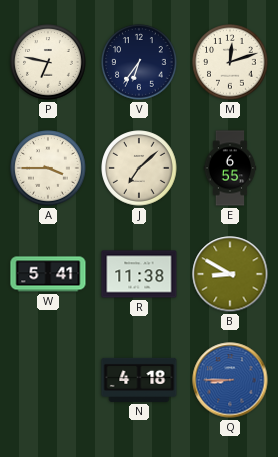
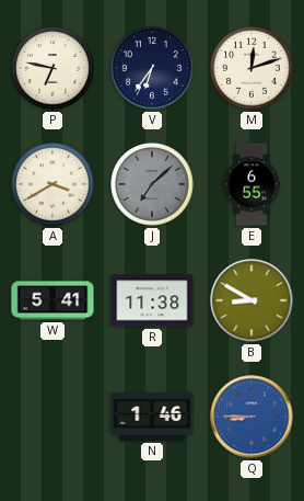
A: 3:45 -> 3:40 (52, 184)
J dial: cream -> grey (152, 184)
N: 4:18 -> 1:46 (152, 417)
